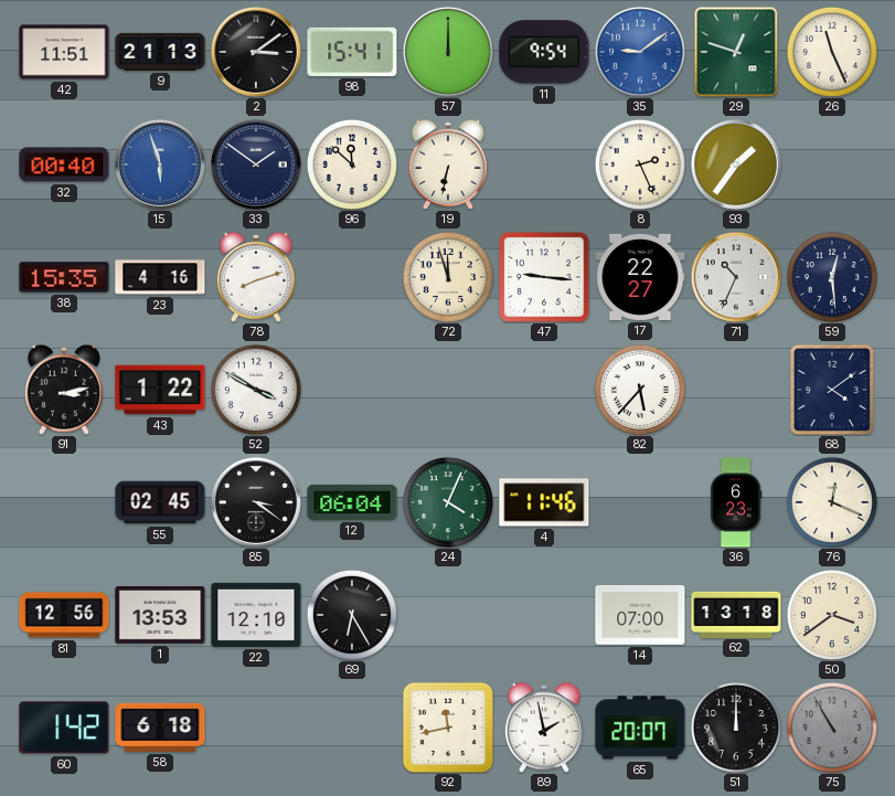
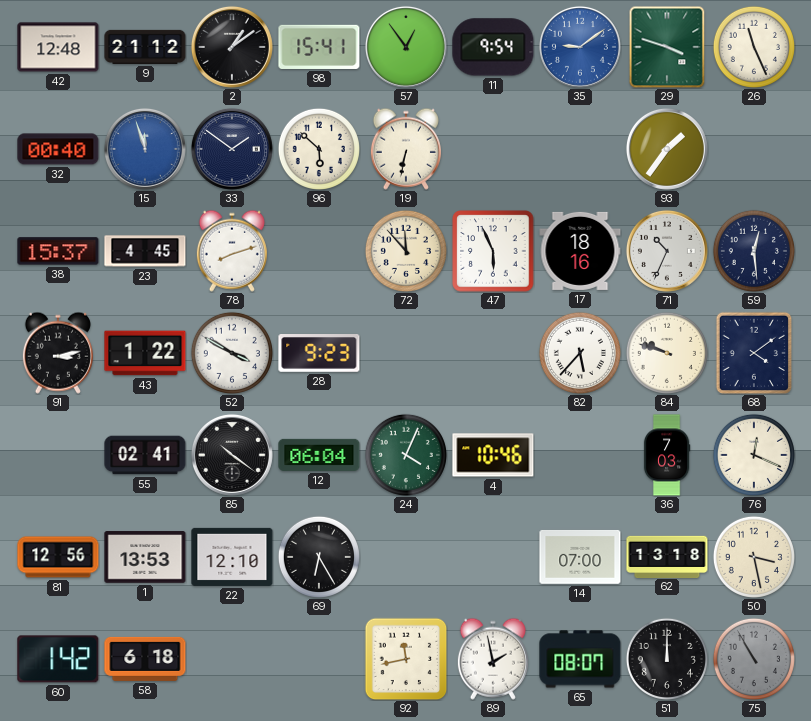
42: 11:51 -> 12:48 (58, 47)
9: 21:13 -> 21:12 (145, 47)
2: 3:09 -> 1:09 (232, 47)
57: 12:00 -> 12:54 (406, 47)
29: 12:48 -> 3:48 (667, 47)
15: 5:57 -> 11:57 (145, 149)
96: 11:52 -> 5:52 (319, 149)
8: 2:26 -> none (640, 164)
38: 15:35 -> 15:37 (58, 251)
23: 4:16 -> 4:45 (145, 251)
72: 11:57 -> 11:53 (406, 251)
47: 9:16 -> 5:56 (493, 251)
17: 22:27 -> 18:16 (580, 251)
28: none -> 9:23 (319, 353)
84: none -> 9:48 (667, 353)
55: 02:45 -> 02:41 (145, 455)
85: 3:21 -> 10:21 (232, 455)
4: 11:46 -> 10:46 (493, 455)
36: 6:23 -> 7:03 (667, 455)
50: 3:39 -> 3:28 (754, 557)
65: 20:07 -> 08:07 (580, 659)
